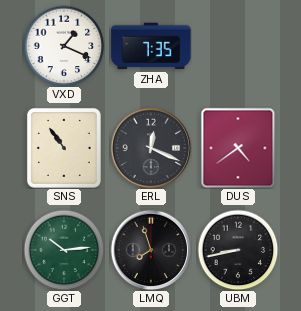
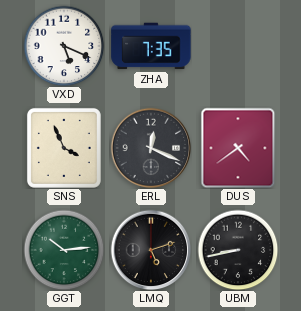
VXD: 1:19 -> 5:19 (64, 46)
SNS: 10:54 -> 3:56 (64, 148)
LMQ: 7:57 -> 5:12 (151, 250)
